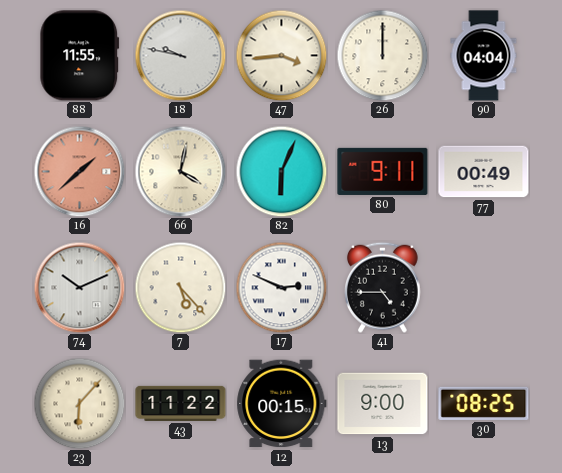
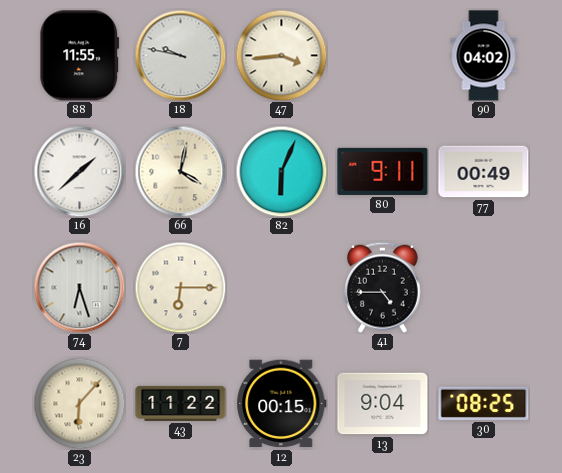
26: 12:00 -> none (382, 55)
90: 04:04 -> 04:02 (484, 56)
16 dial: salmon -> white (79, 171)
74: 10:11 -> 6:27 (79, 287)
7: 5:23 -> 6:15 (180, 287)
17: 2:49 -> none (281, 287)
13: 9:00 -> 9:04 (383, 404)
